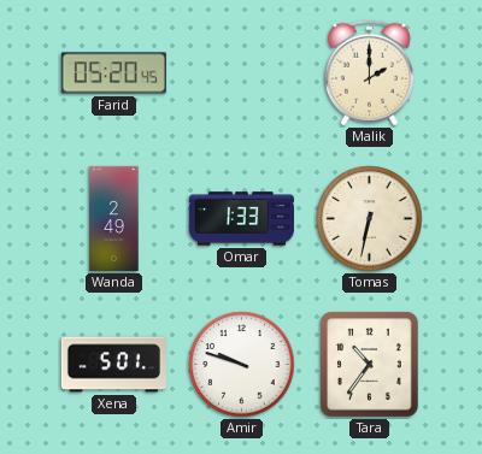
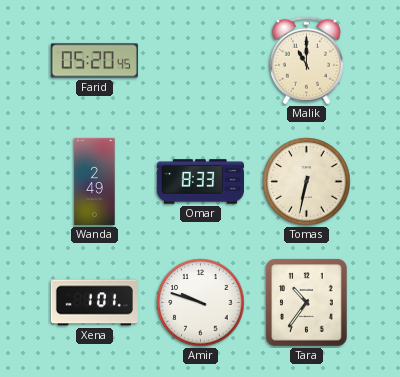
Malik: 2:00 -> 11:00 (306, 61)
Omar: 1:33 -> 8:33 (200, 182)
Xena: 5:01 -> 1:01 (94, 303)
